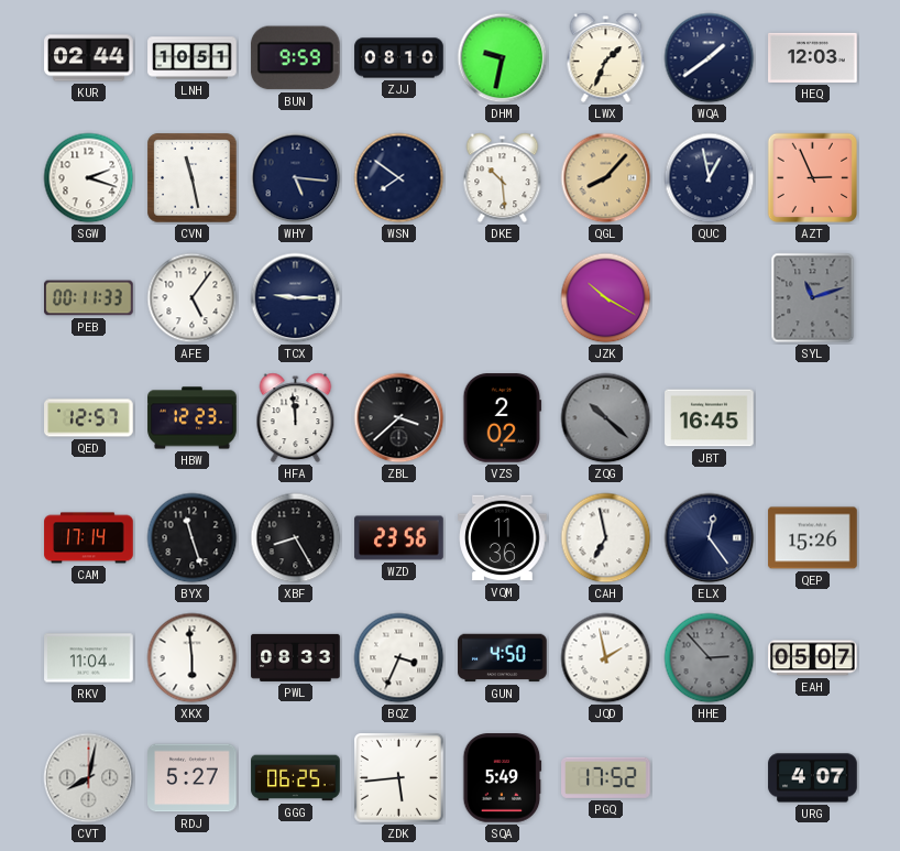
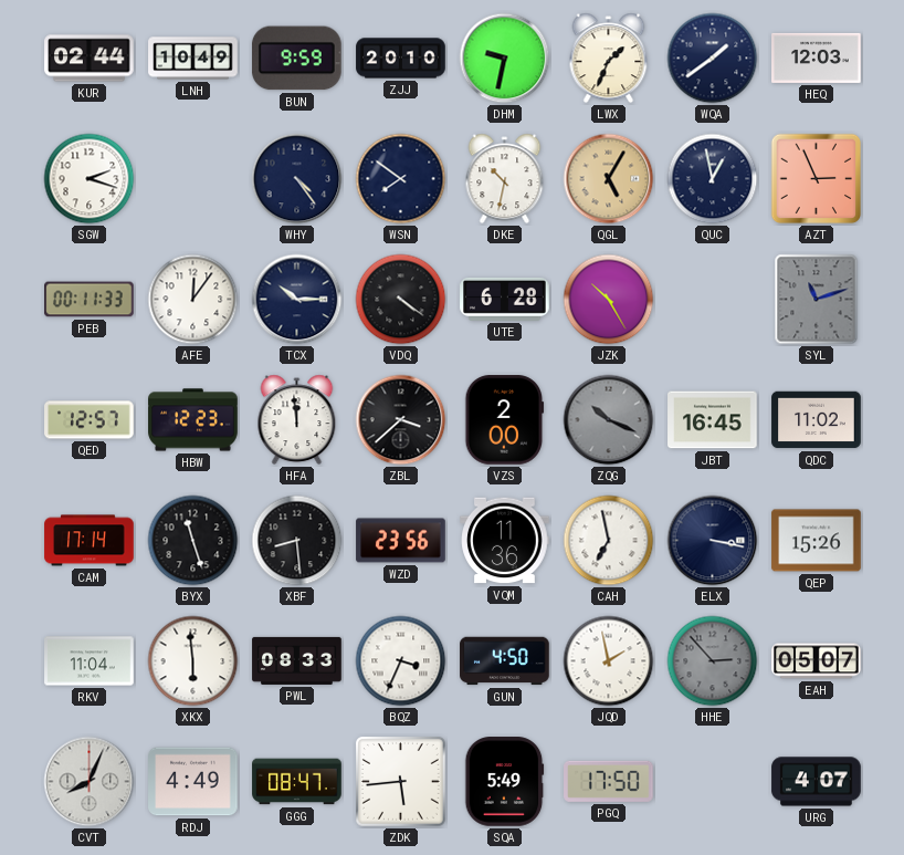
LNH: 10:51 -> 10:49 (193, 59)
ZJJ: 08:10 -> 20:10 (401, 59)
CVN: 11:28 -> none (193, 178)
WHY: 5:16 -> 4:24 (297, 179)
DKE: 10:29 -> 10:32 (505, 179)
QGL: 8:07 -> 5:05 (609, 179)
AFE: 5:06 -> 12:06 (193, 300)
TCX: 9:15 -> 10:15 (297, 300)
VDQ: none -> 4:21 (401, 300)
UTE: none -> 6:28 (505, 299)
JZK: 10:20 -> 10:25 (609, 300)
VZS: 2:02 -> 2:00 (505, 420)
ZQG: 10:22 -> 10:19 (609, 420)
QDC: none -> 11:02 (817, 420)
XBF: 8:25 -> 8:29 (297, 541)
ELX: 12:24 -> 3:17 (713, 541)
CVT: 8:02 -> 8:04 (90, 782)
RDJ: 5:27 -> 4:49 (193, 782)
GGG: 06:25 -> 08:47 (297, 782)
PGQ: 17:52 -> 17:50 (609, 781)
